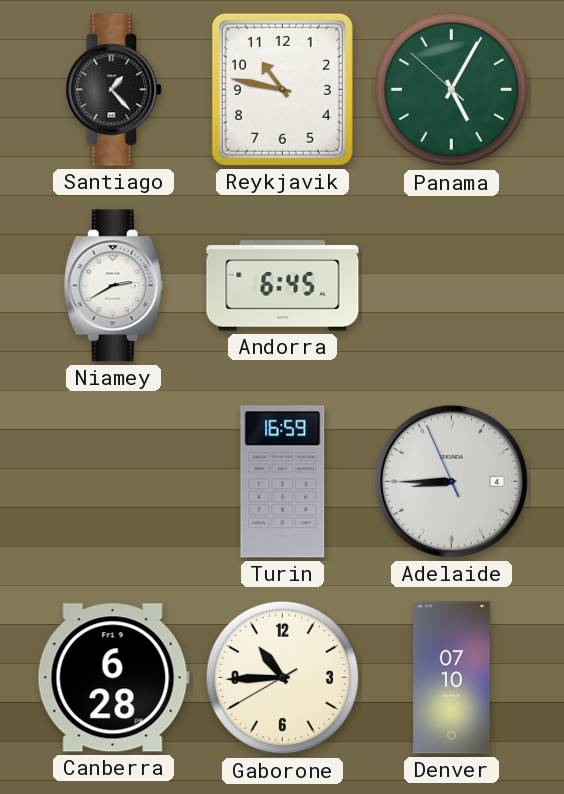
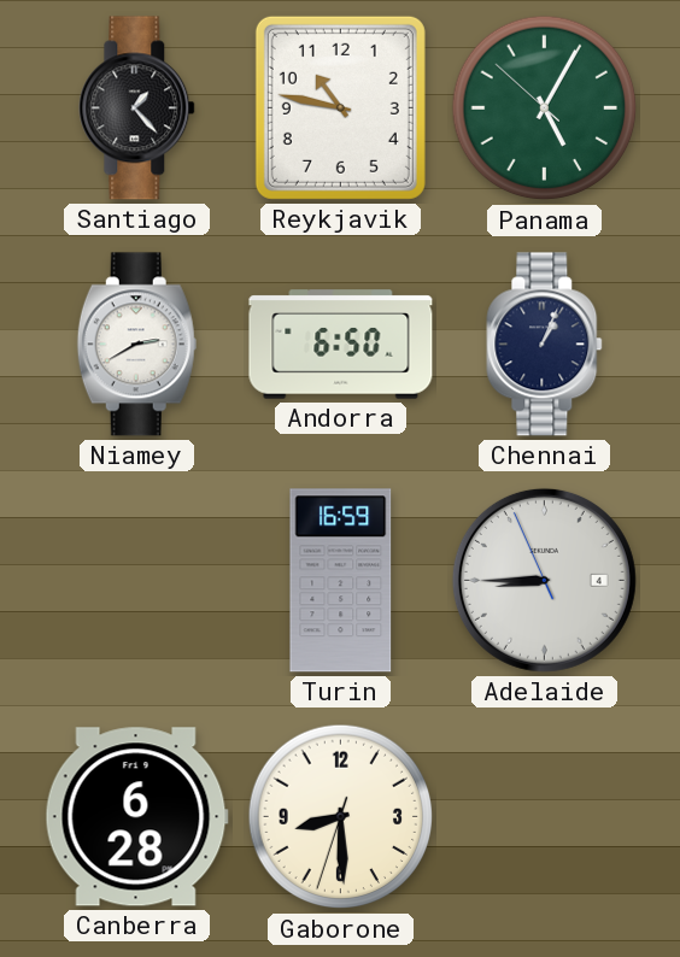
Andorra: 6:45 -> 6:50 (341, 345)
Chennai: none -> 1:04 (545, 345)
Gaborone: 10:44 -> 8:29 (341, 817)
Denver: 07:10 -> none (452, 678)
